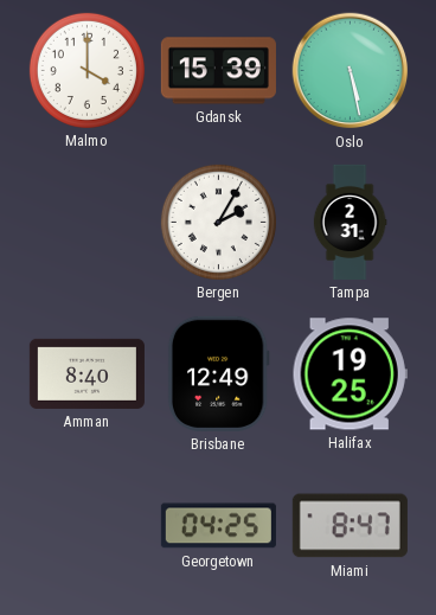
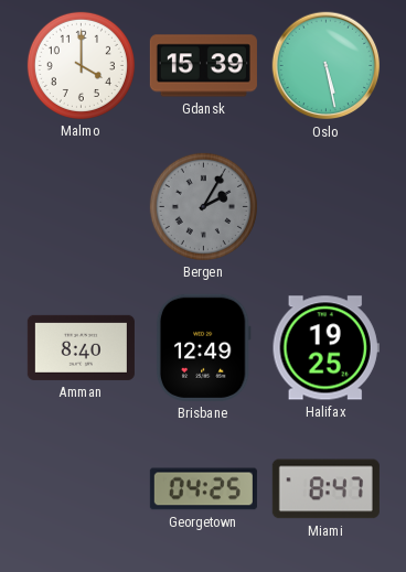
Bergen dial: white -> grey (203, 206)
Tampa: 2:31 -> none (350, 222)
